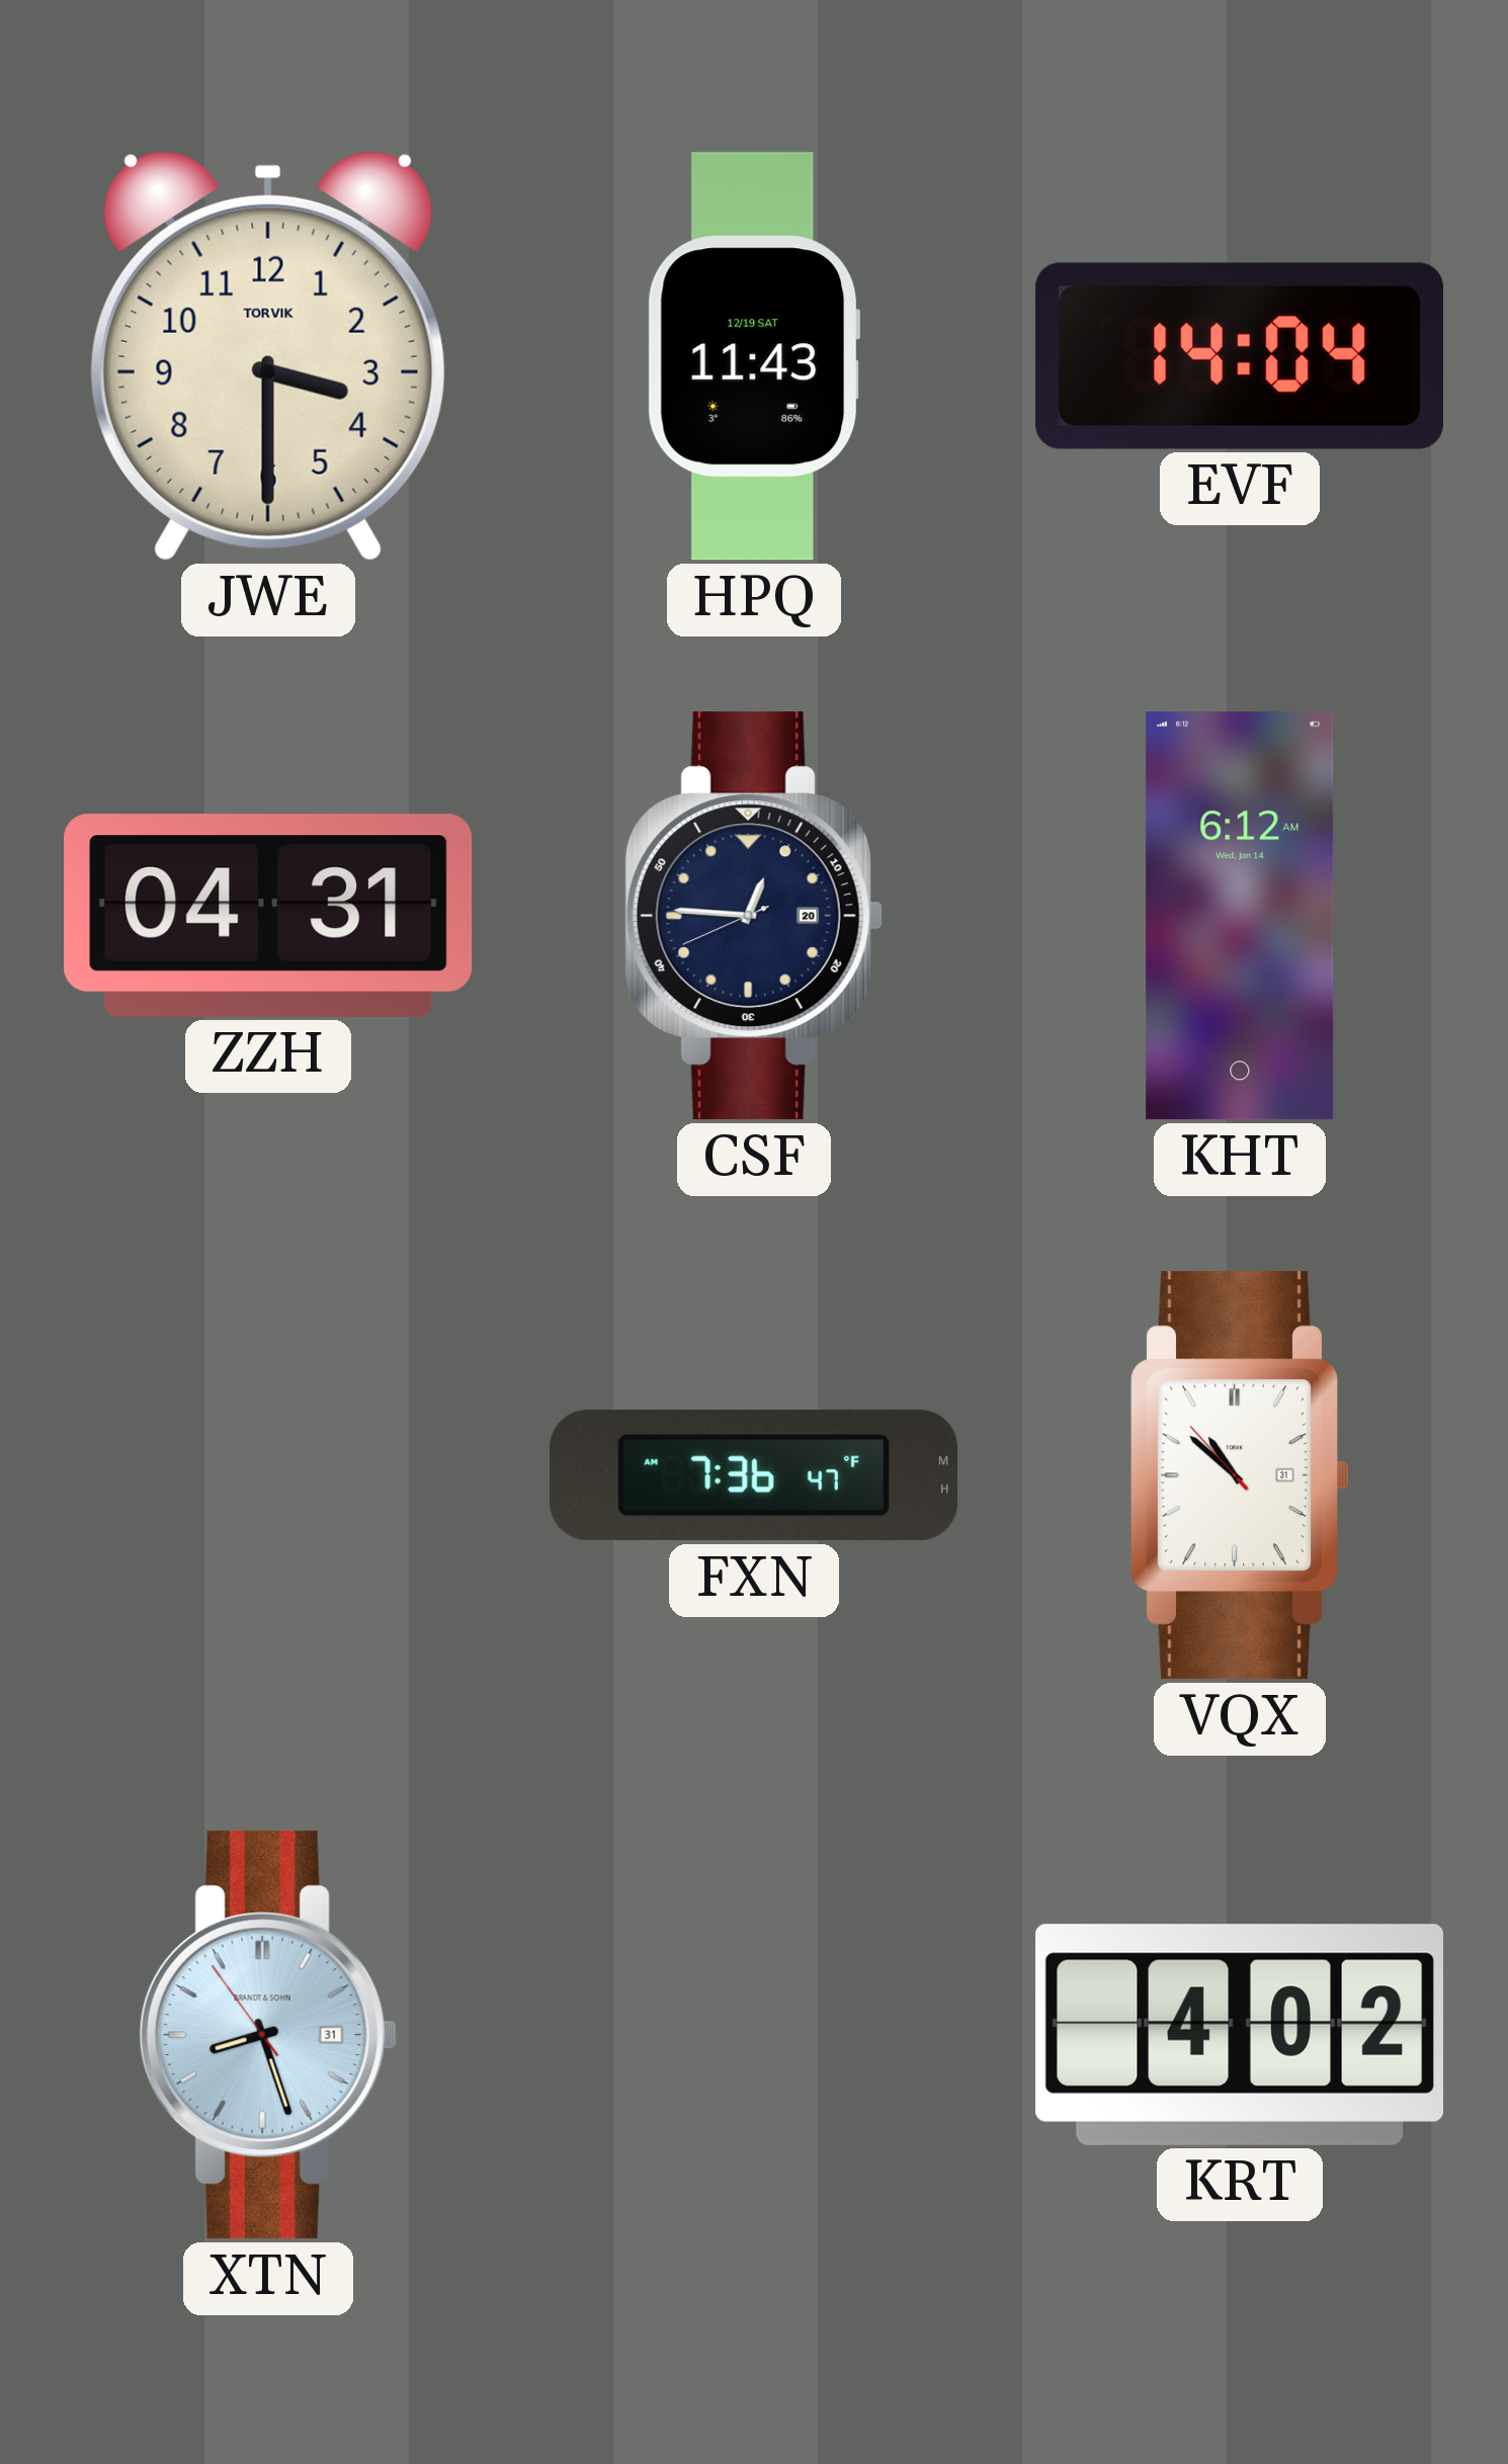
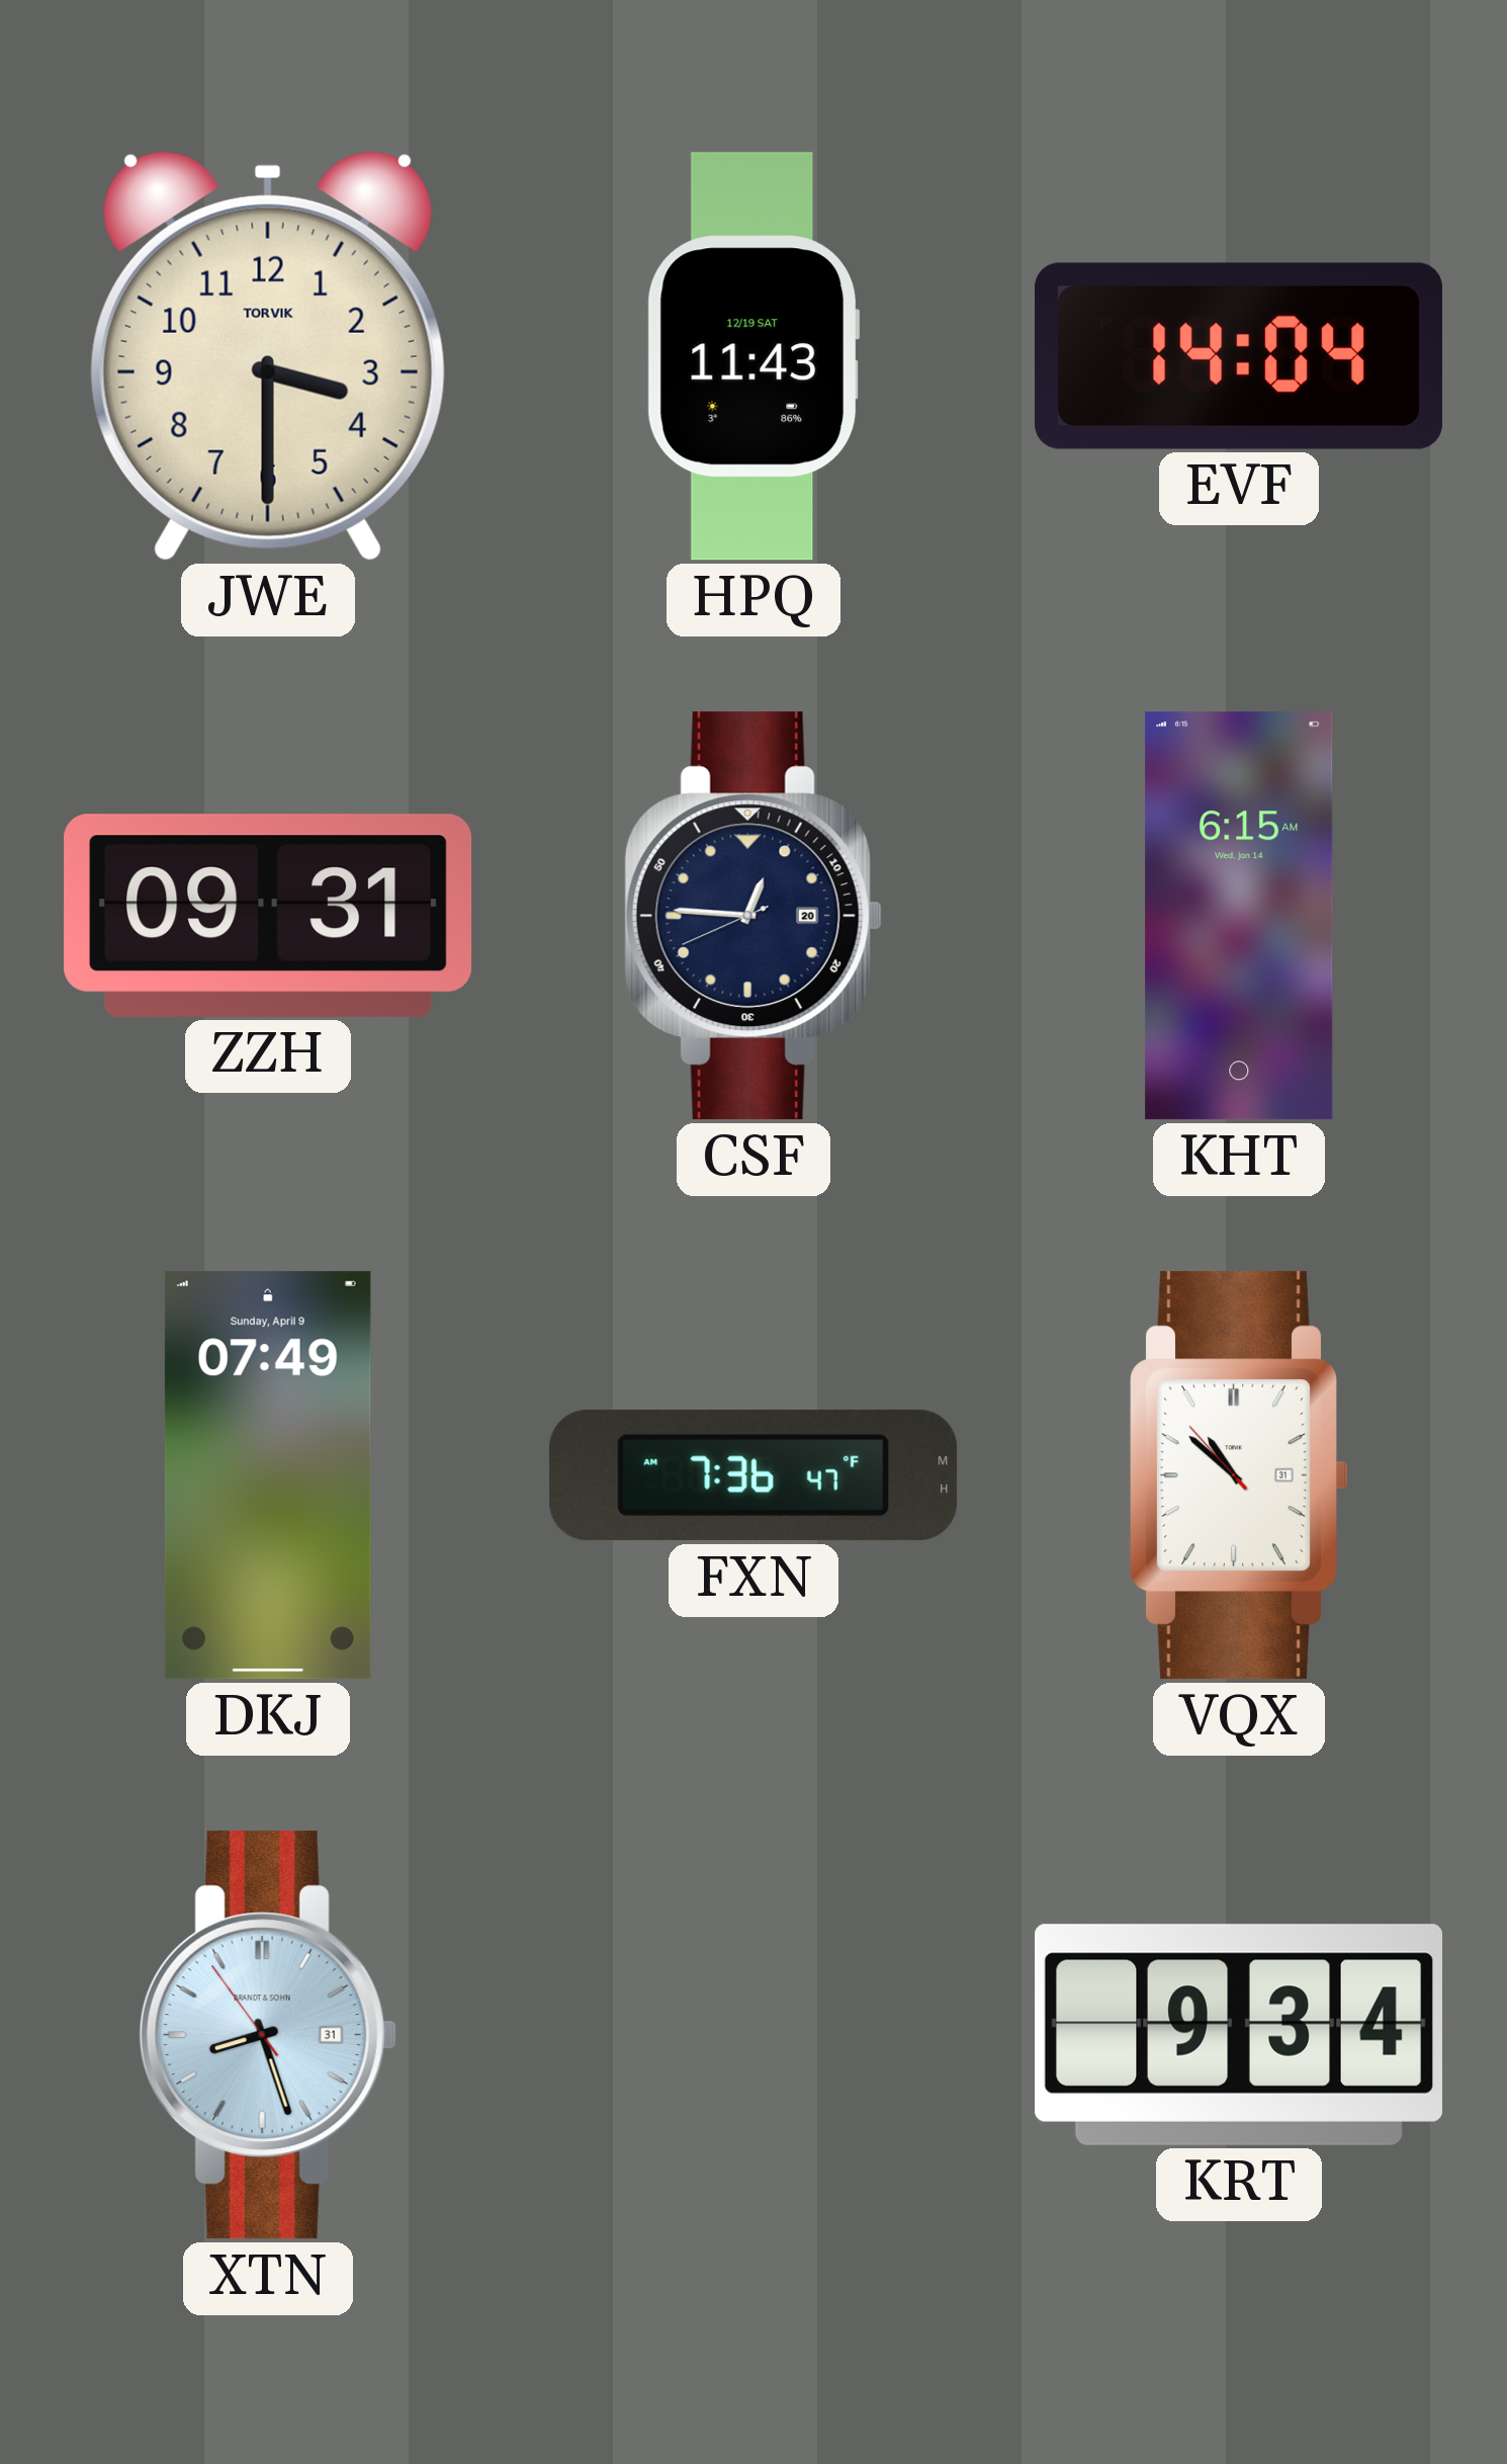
ZZH: 04:31 -> 09:31 (268, 916)
KHT: 6:12 -> 6:15 (1239, 916)
DKJ: none -> 07:49 (268, 1475)
KRT: 4:02 -> 9:34 (1238, 2035)
